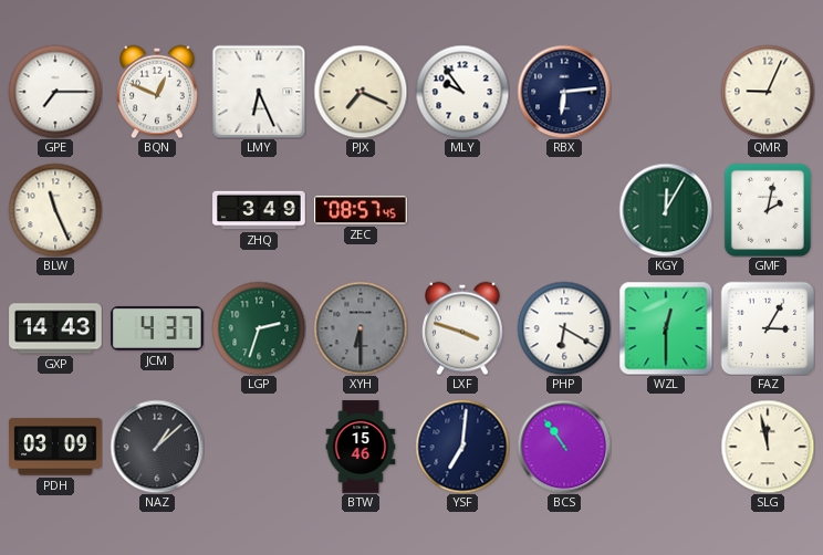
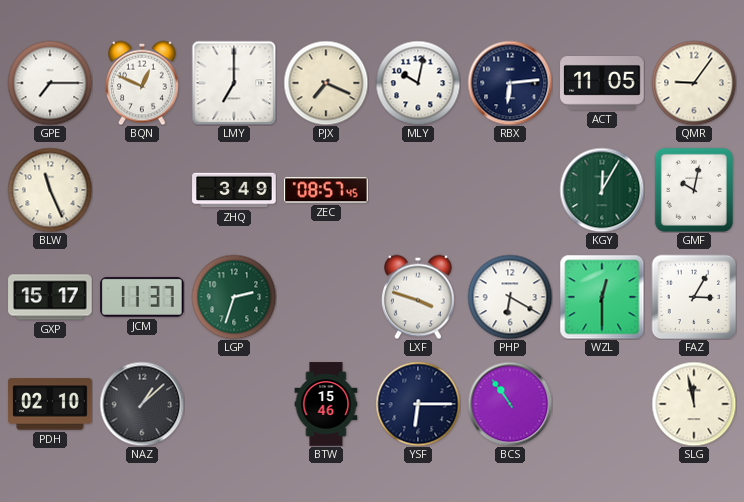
LMY: 6:26 -> 7:00 (234, 83)
MLY: 9:54 -> 10:02 (418, 83)
ACT: none -> 11:05 (602, 83)
QMR: 9:04 -> 9:06 (694, 83)
GMF: 2:02 -> 10:02 (694, 190)
GXP: 14:43 -> 15:17 (50, 297)
JCM: 4:37 -> 11:37 (142, 297)
XYH: 6:30 -> none (361, 328)
PDH: 03:09 -> 02:10 (50, 404)
YSF: 7:01 -> 6:15 (418, 404)
